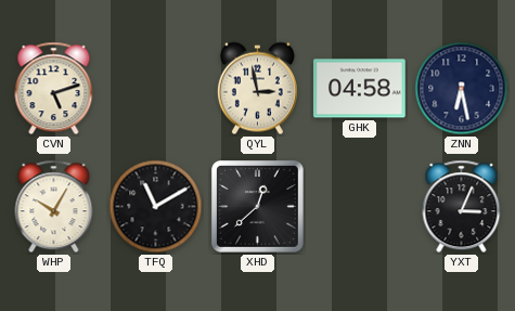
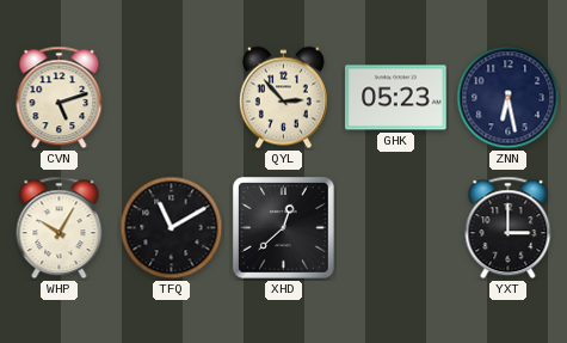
QYL: 2:58 -> 2:53 (283, 98)
GHK: 04:58 -> 05:23 (396, 98)
YXT: 3:04 -> 3:00 (509, 228)
